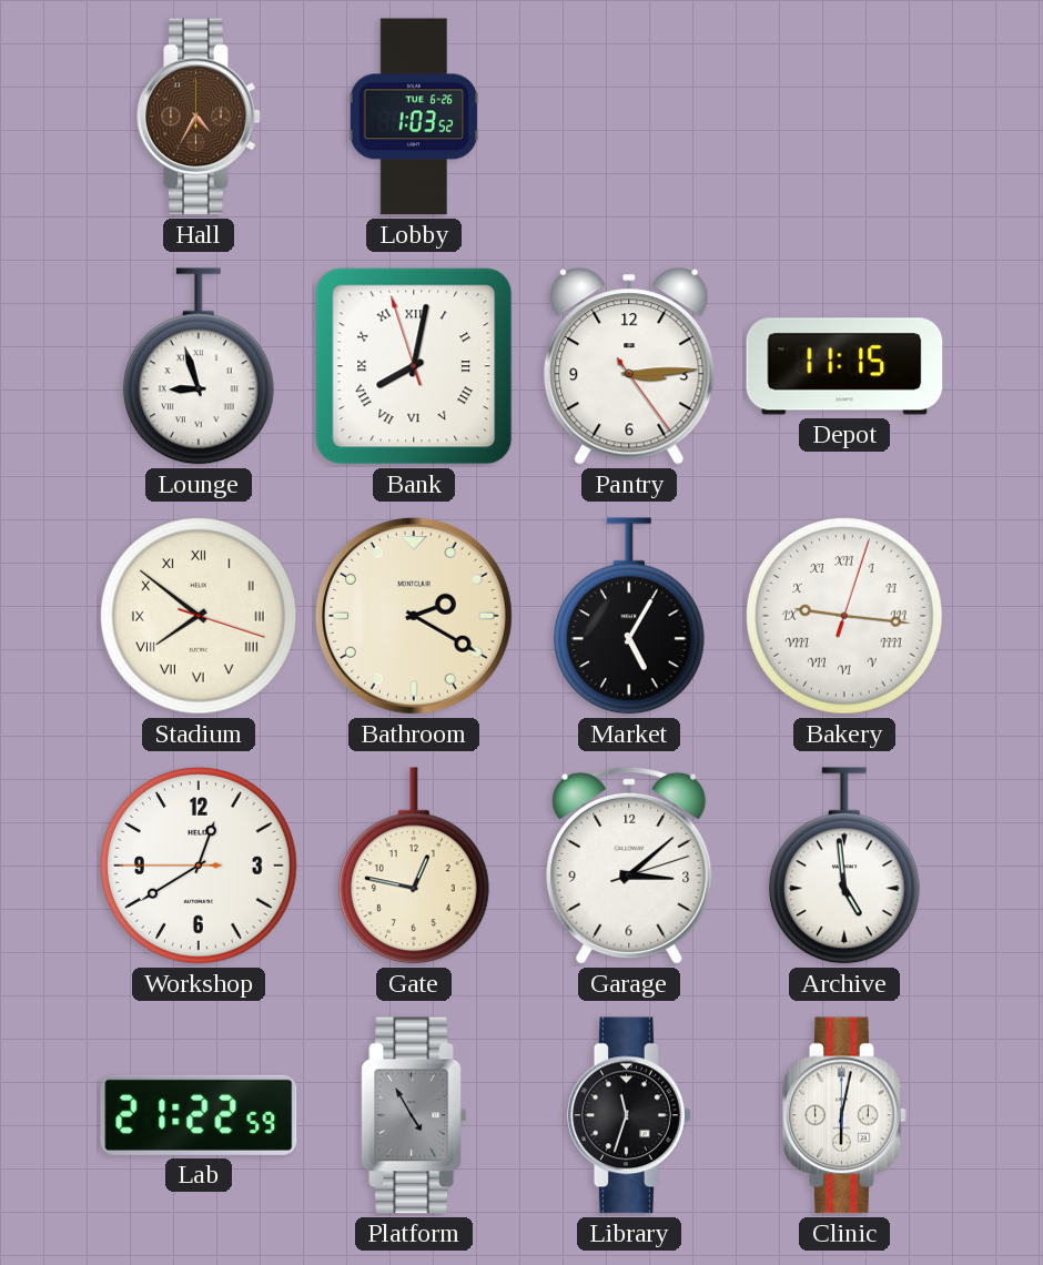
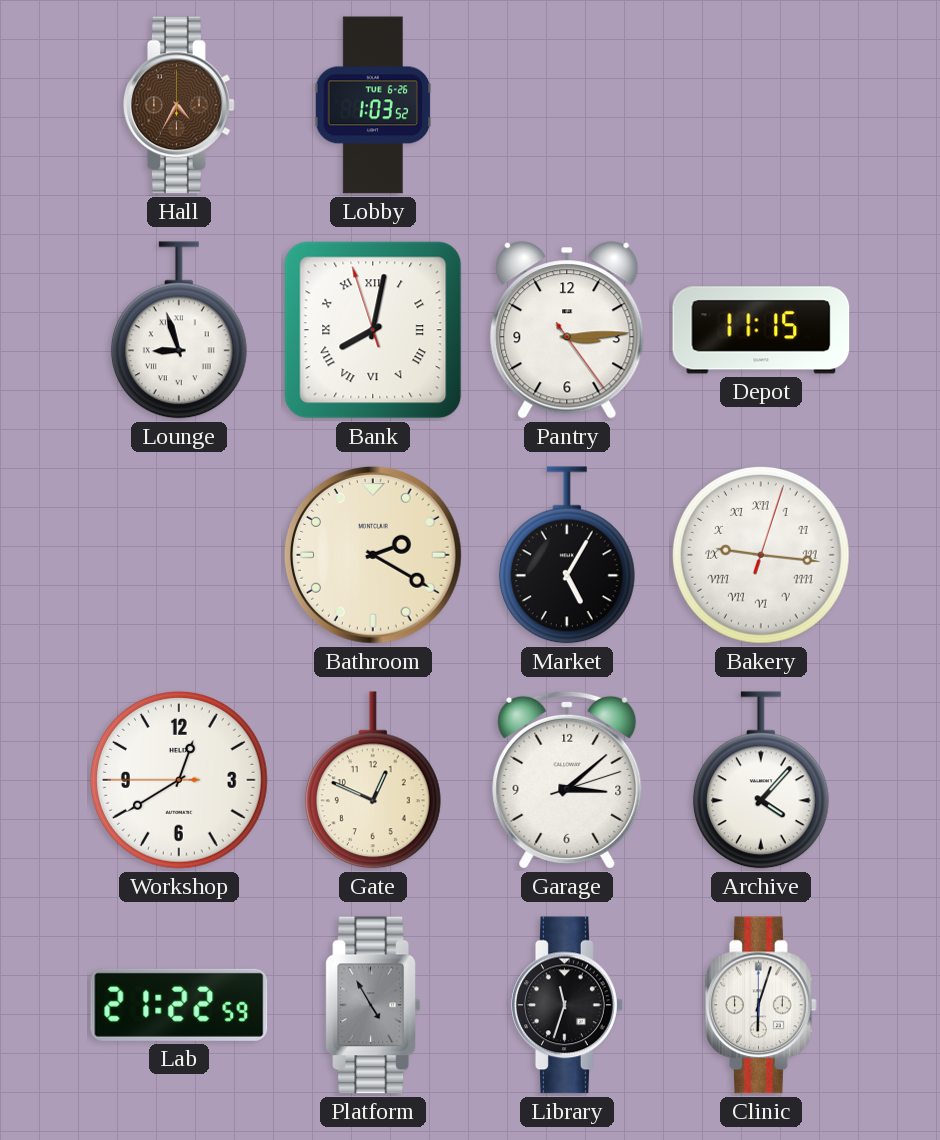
Stadium: 7:51 -> none (199, 616)
Gate: 12:47 -> 12:49 (373, 780)
Archive: 4:59 -> 4:07 (761, 780)
Clinic: 6:02 -> 6:03 (762, 1005)
